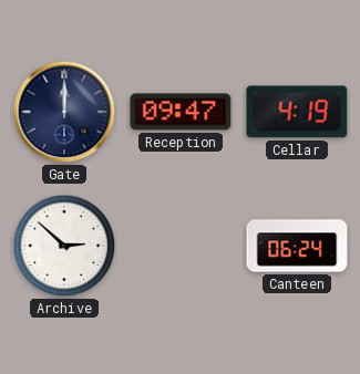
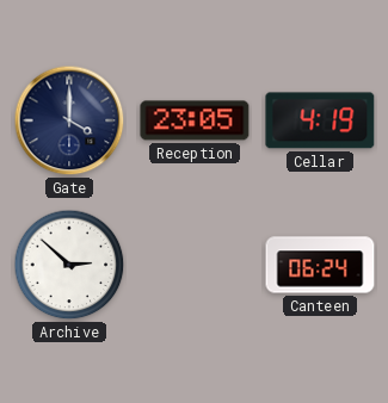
Gate: 12:00 -> 4:00 (69, 120)
Reception: 09:47 -> 23:05 (195, 120)
